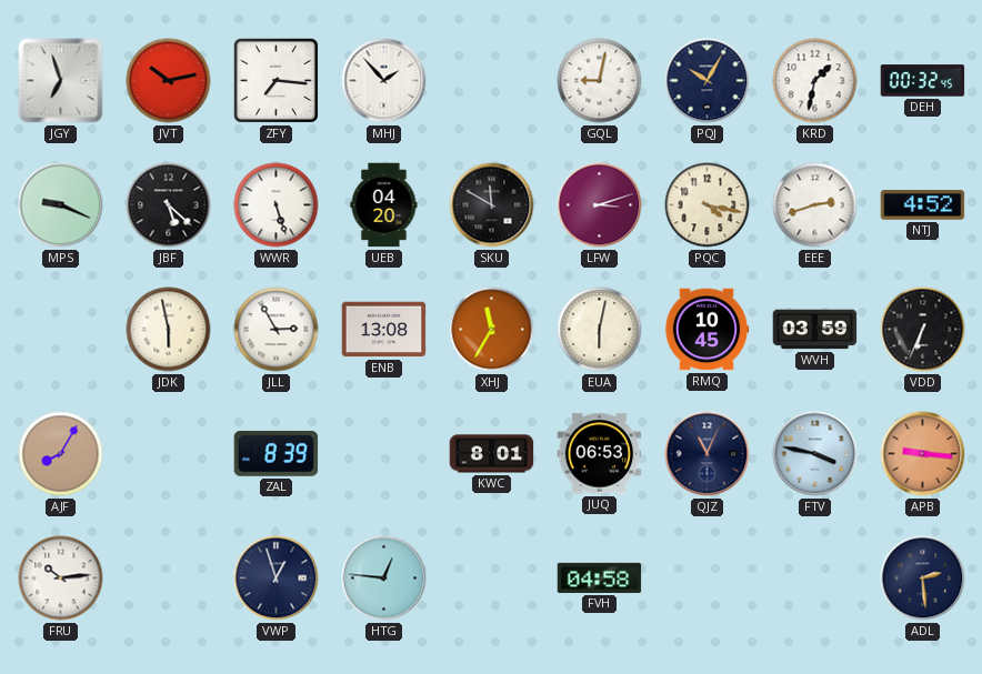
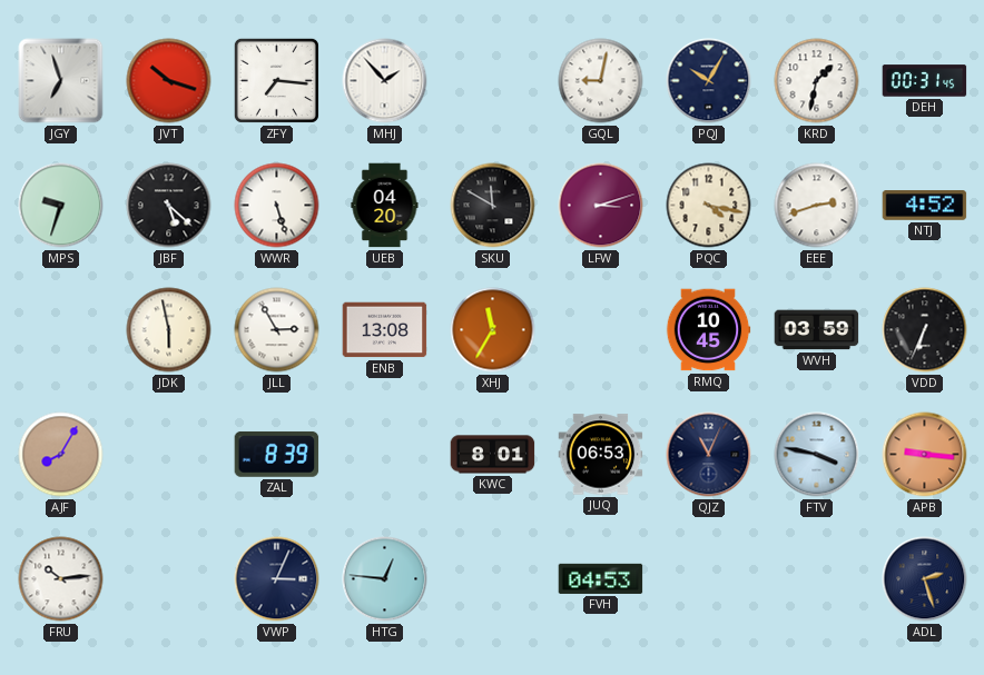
JVT: 10:13 -> 10:18 (169, 81)
DEH: 00:32 -> 00:31 (925, 81)
MPS: 9:19 -> 9:33 (61, 206)
EUA: 6:02 -> none (600, 330)
VWP: 12:57 -> 3:04 (277, 579)
FVH: 04:58 -> 04:53 (601, 578)
ADL: 2:29 -> 2:27 (925, 579)
